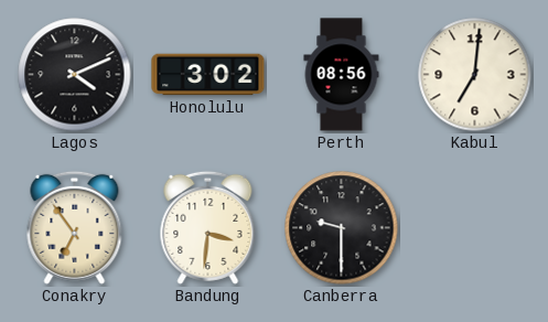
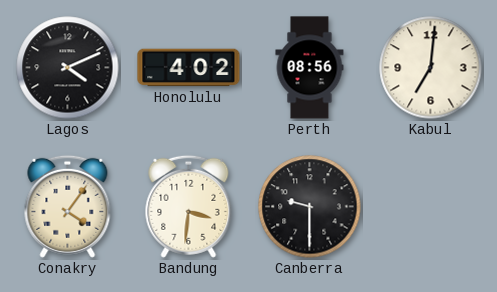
Honolulu: 3:02 -> 4:02 (189, 68)
Conakry: 6:54 -> 4:06 (68, 206)
